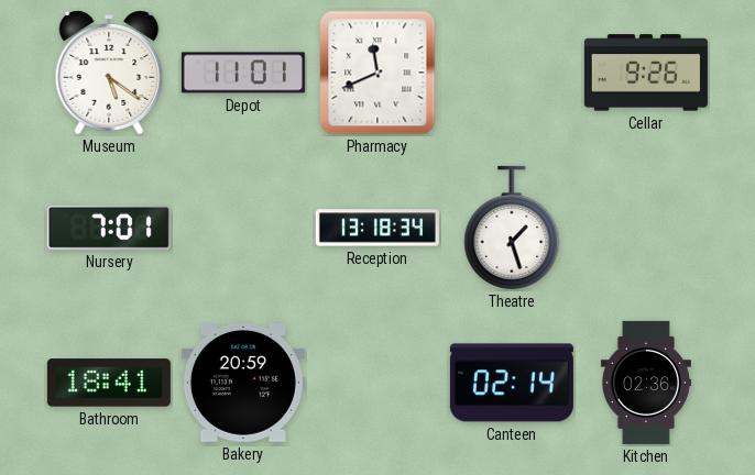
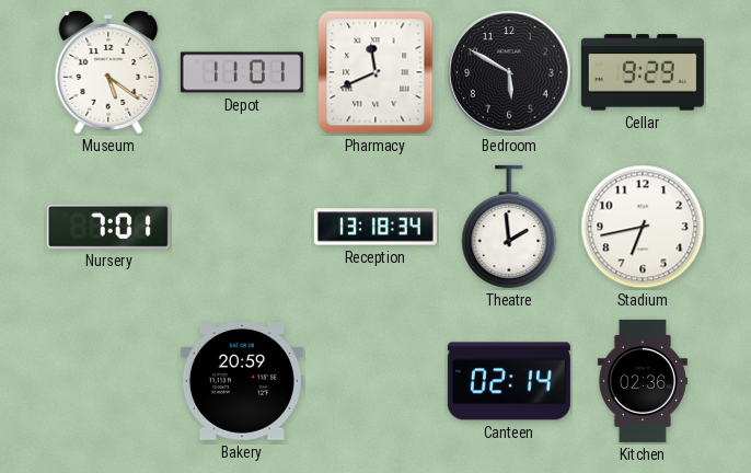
Bedroom: none -> 5:50 (509, 72)
Cellar: 9:26 -> 9:29 (643, 72)
Theatre: 1:27 -> 1:59 (509, 227)
Stadium: none -> 6:43 (643, 227)
Bathroom: 18:41 -> none (109, 383)
